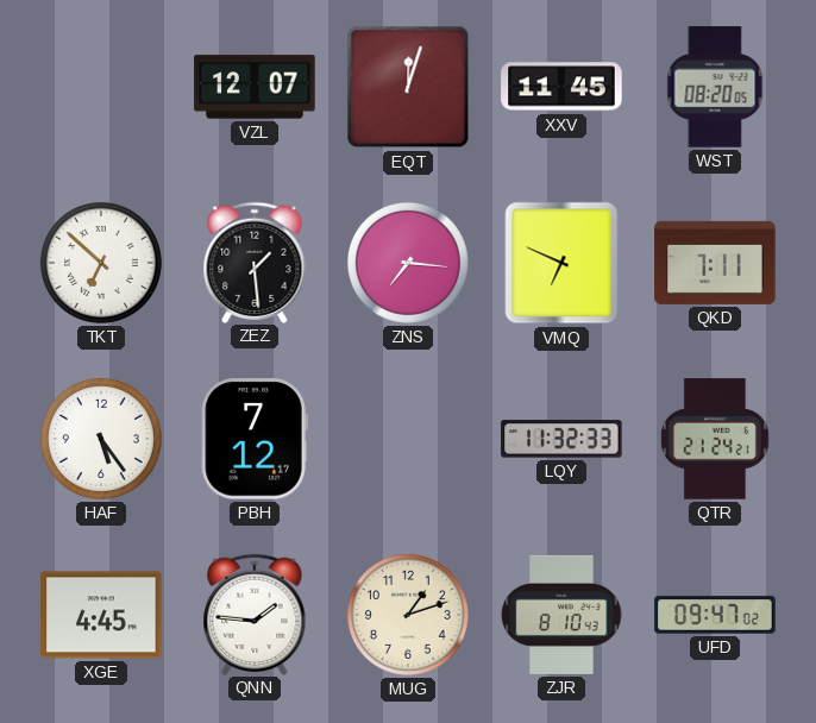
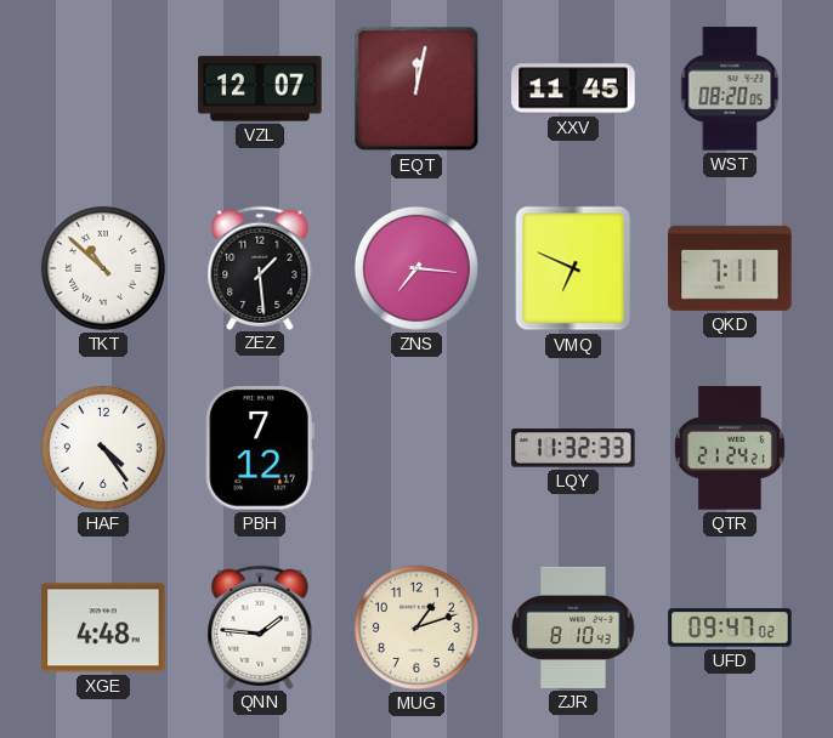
EQT: 12:03 -> 12:02 (416, 89)
TKT: 6:52 -> 10:52 (103, 268)
HAF: 5:24 -> 4:24 (103, 448)
XGE: 4:45 -> 4:48 (103, 628)
